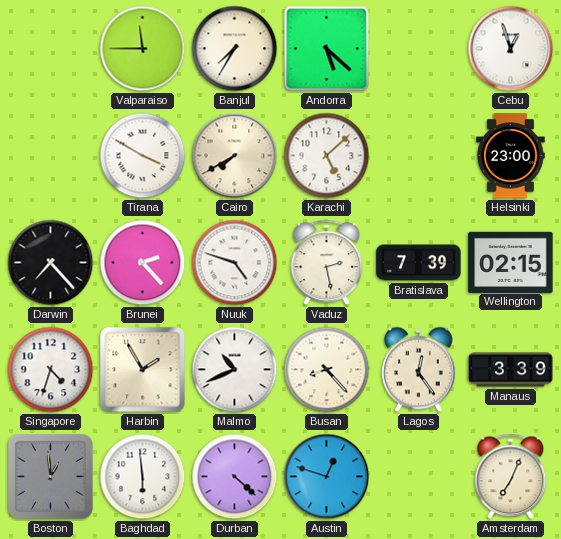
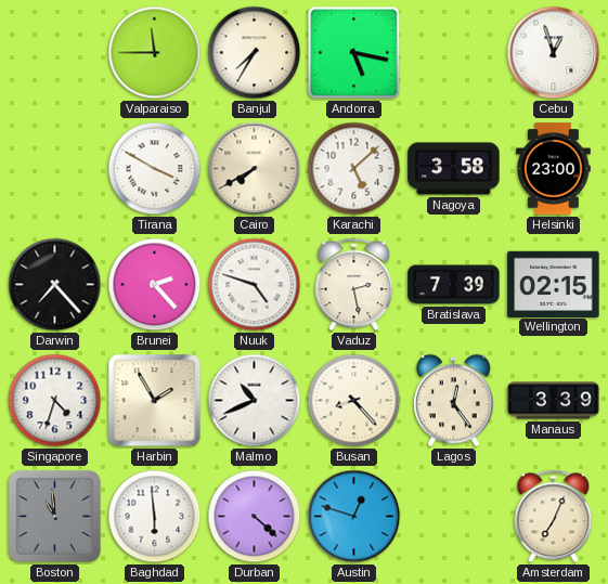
Andorra: 5:22 -> 5:17 (354, 53)
Nagoya: none -> 3:58 (454, 169)
Boston: 12:59 -> 10:59 (54, 516)
